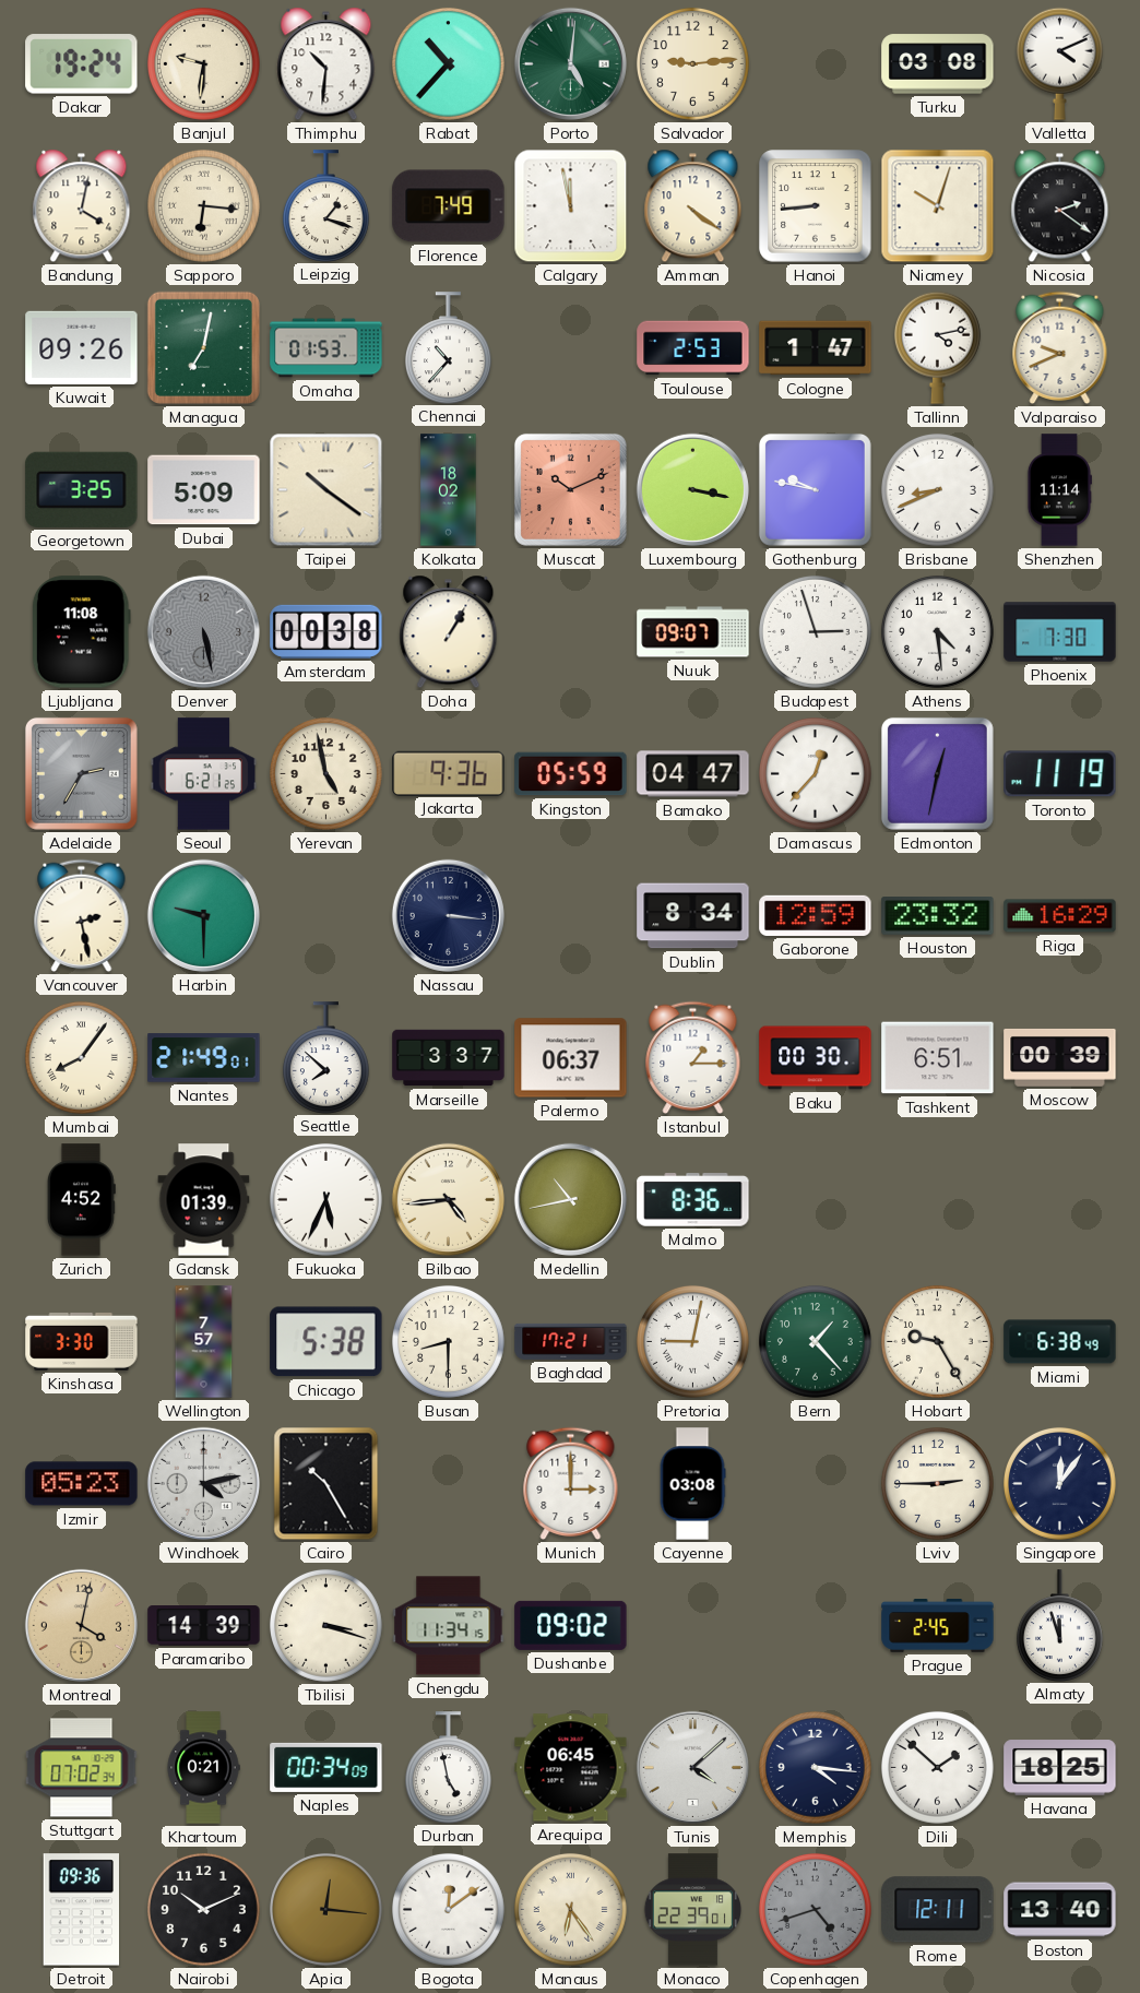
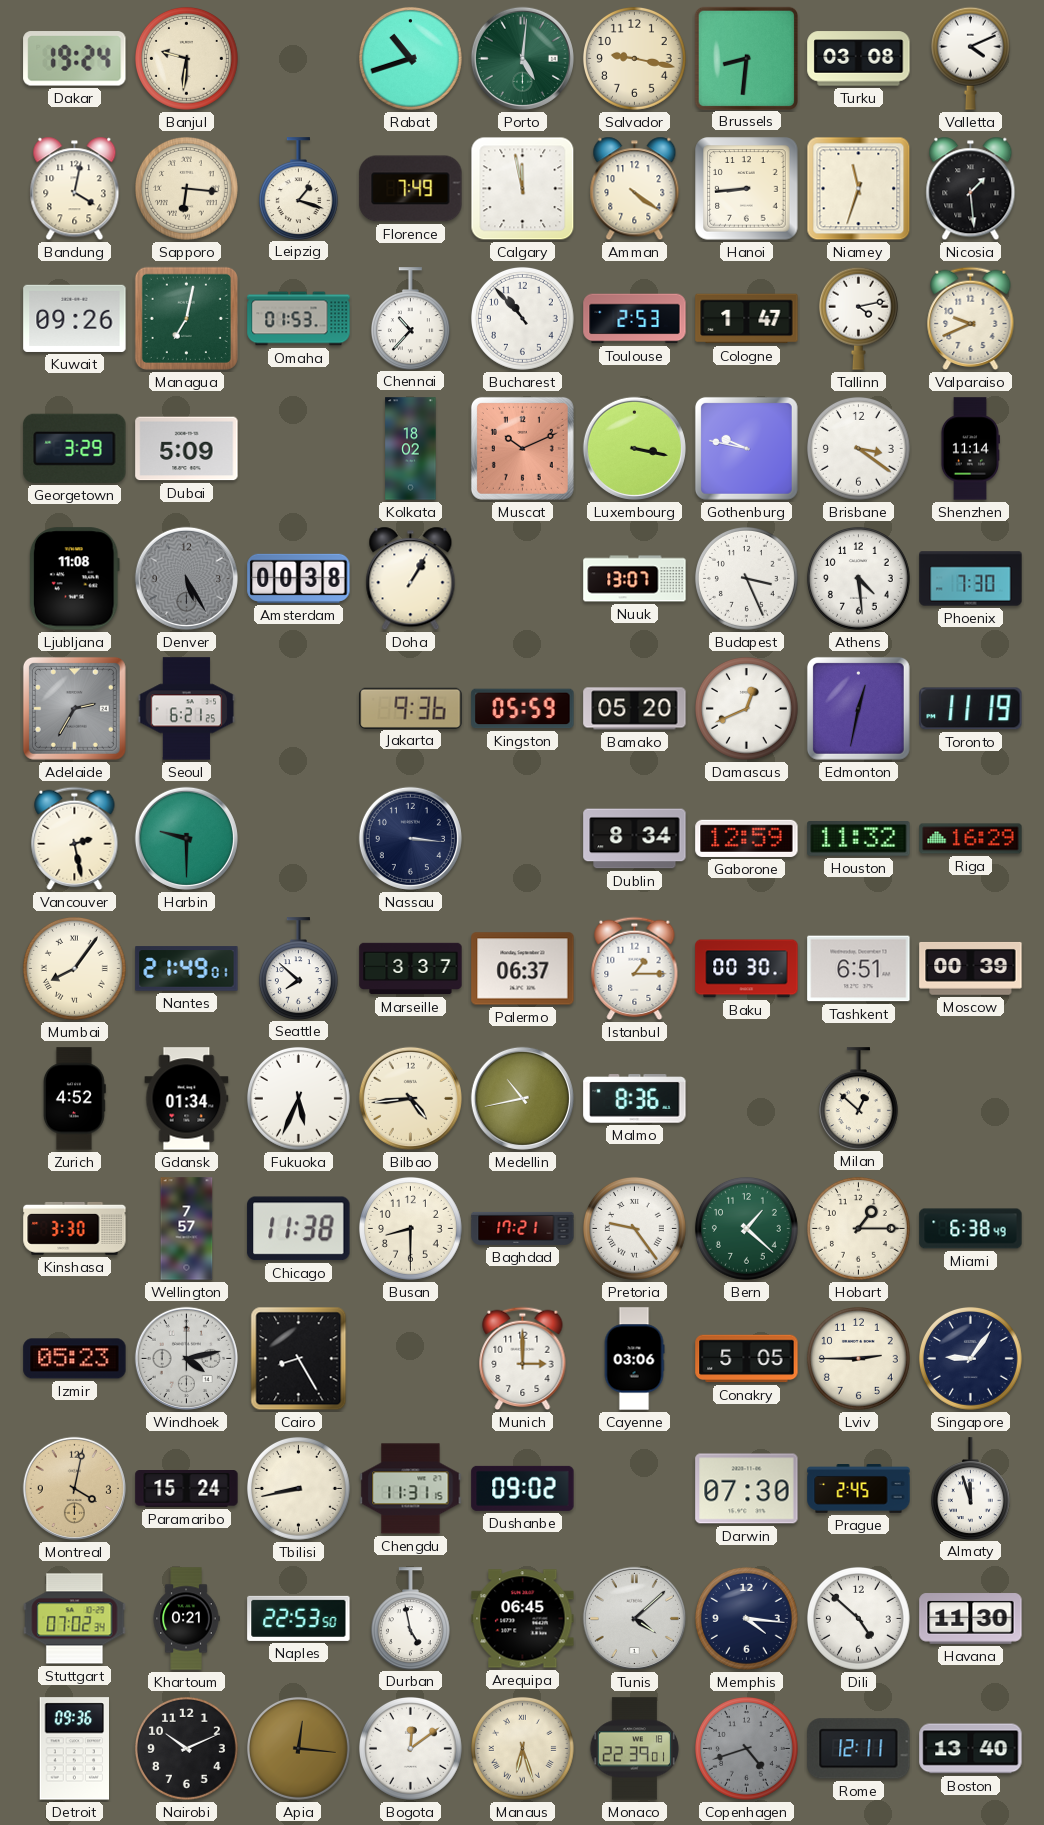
Thimphu: 10:31 -> none (326, 64)
Rabat: 10:37 -> 10:42 (410, 58)
Salvador: 9:14 -> 9:17 (634, 58)
Brussels: none -> 8:31 (746, 58)
Niamey: 10:03 -> 11:33 (859, 189)
Nicosia: 2:21 -> 1:29 (971, 189)
Bucharest: none -> 10:53 (522, 318)
Georgetown: 3:25 -> 3:29 (75, 448)
Taipei: 10:21 -> none (326, 490)
Brisbane: 8:41 -> 3:21 (858, 448)
Denver: 5:28 -> 5:25 (186, 578)
Nuuk: 09:07 -> 13:07 (635, 579)
Budapest: 2:57 -> 3:26 (746, 578)
Yerevan: 4:58 -> none (325, 773)
Bamako: 04:47 -> 05:20 (635, 709)
Damascus: 12:37 -> 12:41 (746, 708)
Houston: 23:32 -> 11:32 (859, 839)
Gdansk: 01:39 -> 01:34 (187, 1099)
Milan: none -> 12:52 (858, 1098)
Chicago: 5:38 -> 11:38 (299, 1229)
Pretoria: 9:02 -> 9:24 (634, 1228)
Bern: 1:23 -> 1:22 (746, 1228)
Hobart: 9:25 -> 1:15 (858, 1228)
Cairo: 10:25 -> 8:25 (299, 1359)
Cayenne: 03:08 -> 03:06 (634, 1359)
Conakry: none -> 5:05 (747, 1359)
Singapore: 12:06 -> 9:06 (970, 1358)
Paramaribo: 14:39 -> 15:24 (187, 1489)
Tbilisi: 3:18 -> 8:43 (298, 1488)
Chengdu: 11:34 -> 11:31 (411, 1489)
Darwin: none -> 07:30 (747, 1489)
Naples: 00:34 -> 22:53 (299, 1618)
Dili: 1:52 -> 4:52 (858, 1618)
Havana: 18:25 -> 11:30 (971, 1619)
Manaus: 6:24 -> 6:27 (522, 1748)
